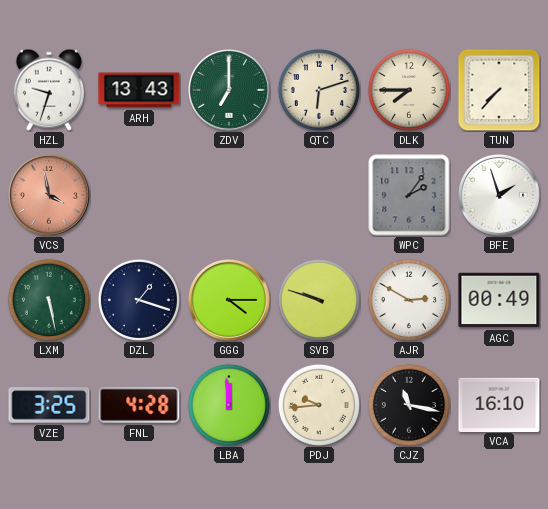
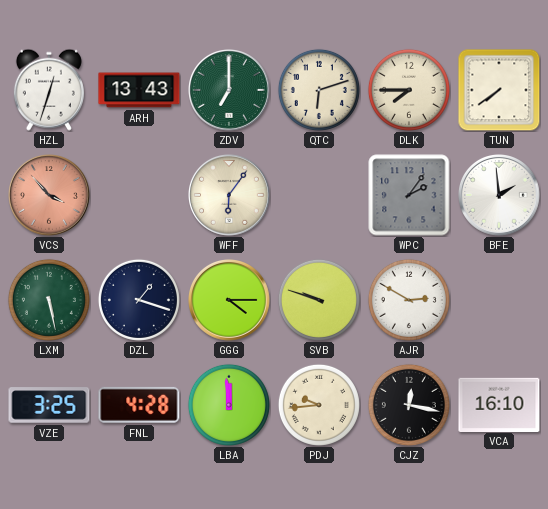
HZL: 9:33 -> 12:33 (49, 90)
TUN: 7:37 -> 7:39 (499, 90)
VCS: 3:58 -> 3:53 (50, 196)
WFF: none -> 6:06 (230, 196)
BFE: 1:57 -> 1:59 (500, 196)
AGC: 00:49 -> none (499, 300)
CJZ: 11:17 -> 12:17 (409, 405)
